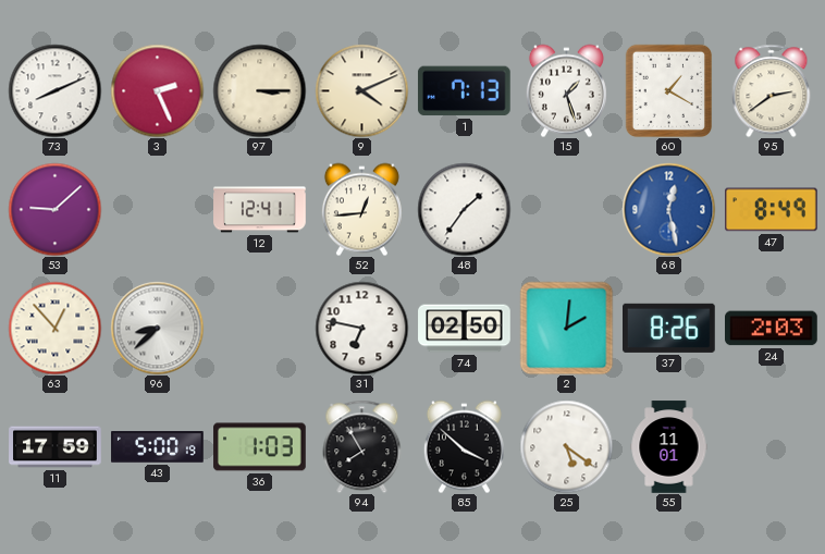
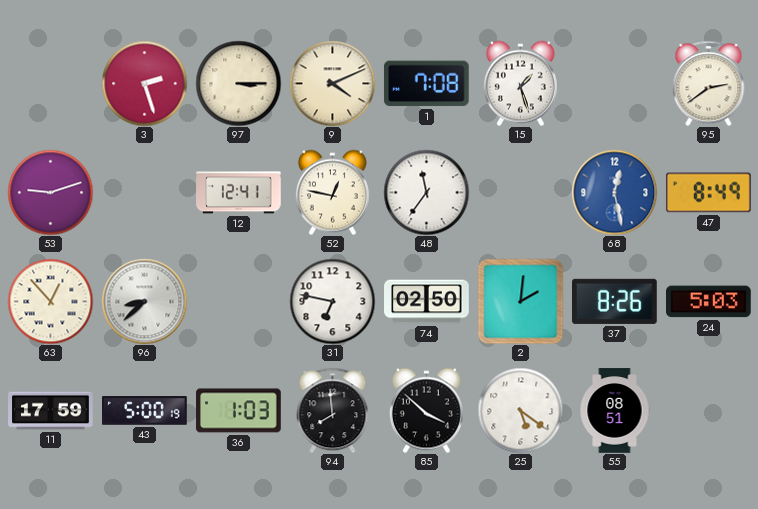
73: 8:11 -> none (54, 90)
3: 2:26 -> 2:27 (144, 83)
1: 7:13 -> 7:08 (426, 84)
60: 1:20 -> none (669, 90)
53: 9:08 -> 9:12 (50, 192)
52: 12:44 -> 12:47 (332, 192)
48: 1:36 -> 11:36 (426, 192)
24: 2:03 -> 5:03 (709, 302)
94: 7:55 -> 7:59 (333, 410)
55: 11:01 -> 08:51 (615, 411)
